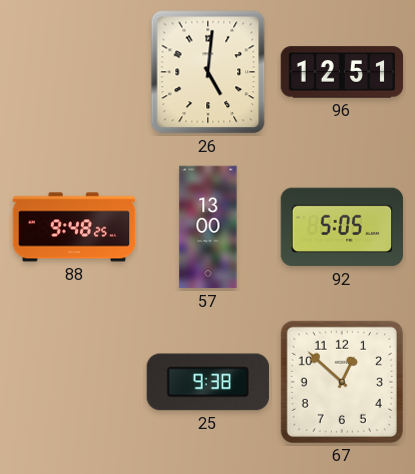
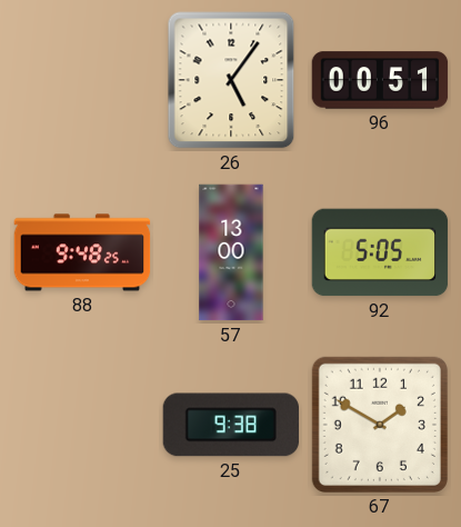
26: 5:01 -> 5:06 (231, 80)
96: 12:51 -> 00:51 (380, 80)
67: 12:52 -> 1:50 (380, 425)
